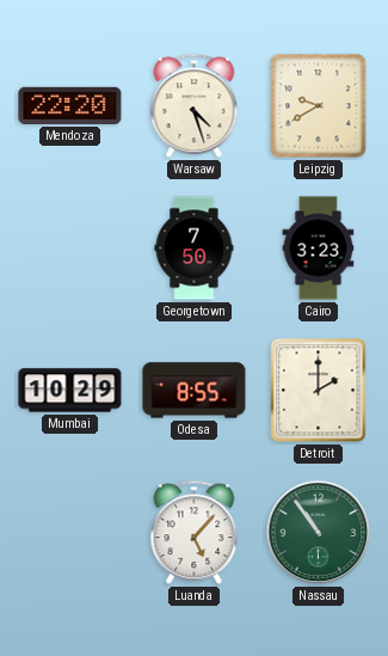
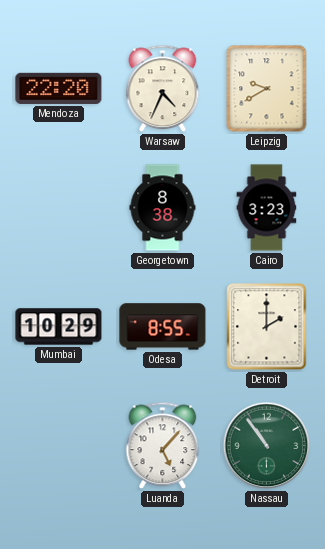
Warsaw: 4:27 -> 4:34 (163, 89)
Georgetown: 7:50 -> 8:38 (163, 208)
